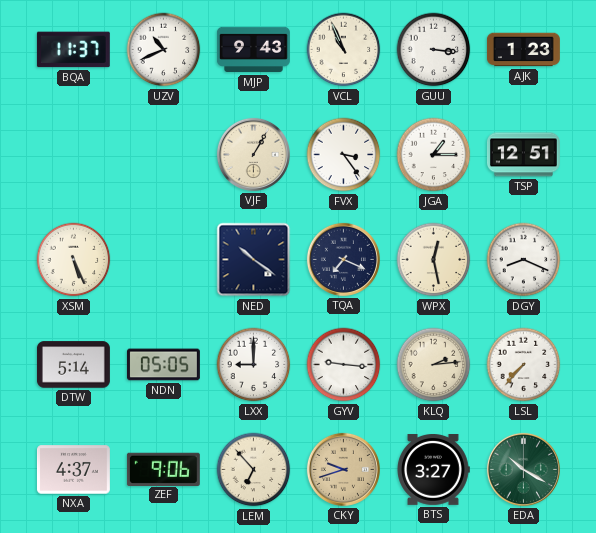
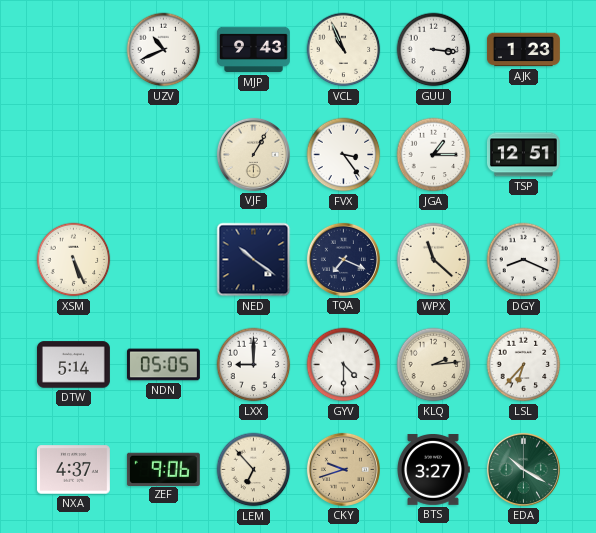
BQA: 11:37 -> none (73, 50)
WPX: 12:28 -> 11:22 (434, 260)
GYV: 9:16 -> 4:30 (344, 365)
LSL: 7:37 -> 6:37 (524, 365)
